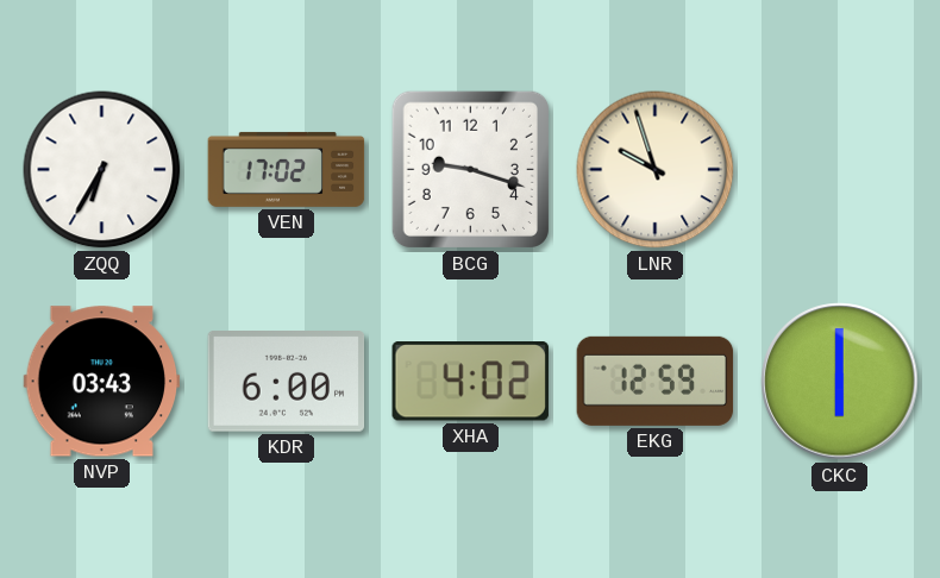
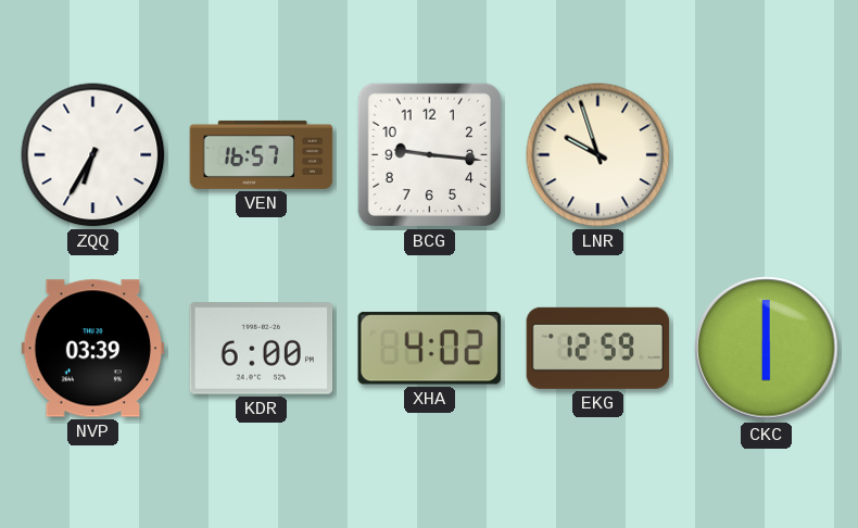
VEN: 17:02 -> 16:57 (262, 154)
BCG: 9:18 -> 9:16 (429, 154)
NVP: 03:43 -> 03:39 (93, 349)
